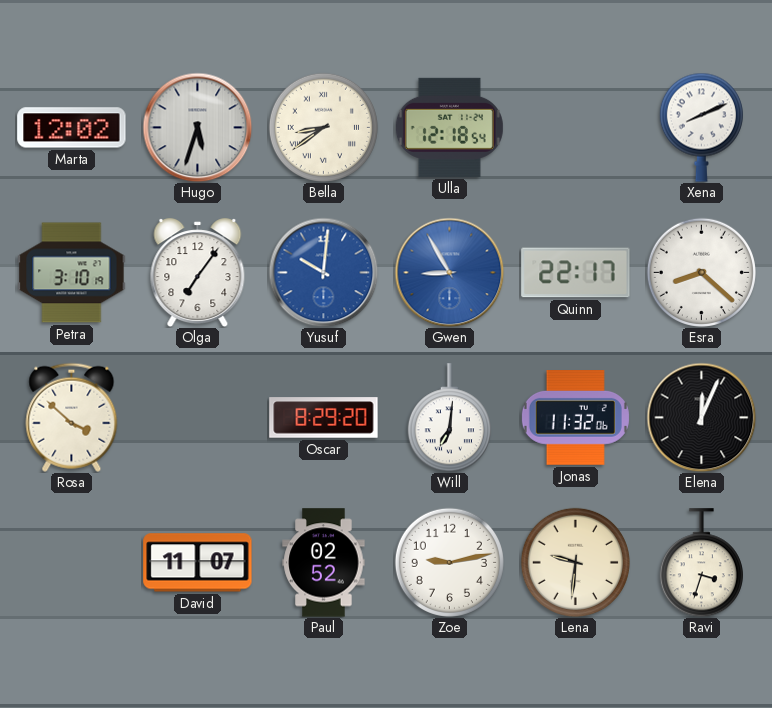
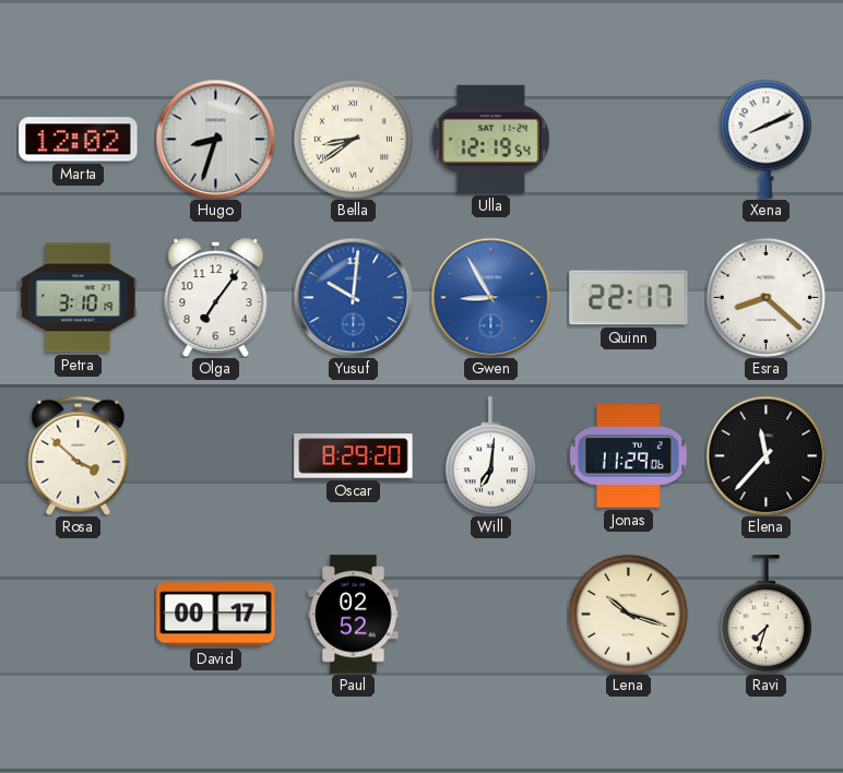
Hugo: 5:33 -> 8:33 (215, 139)
Ulla: 12:18 -> 12:19 (490, 139)
Jonas: 11:32 -> 11:29 (628, 456)
Elena: 12:04 -> 11:37 (765, 455)
David: 11:07 -> 00:17 (216, 615)
Zoe: 9:13 -> none (449, 562)
Lena: 9:31 -> 10:18 (628, 614)
Ravi: 3:33 -> 7:33 (765, 615)
